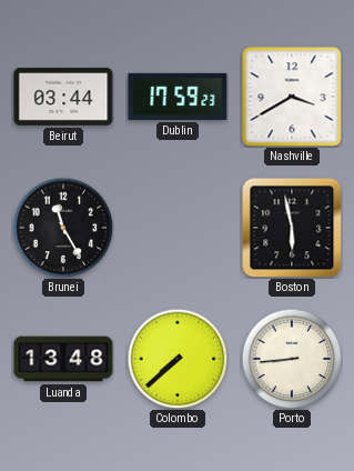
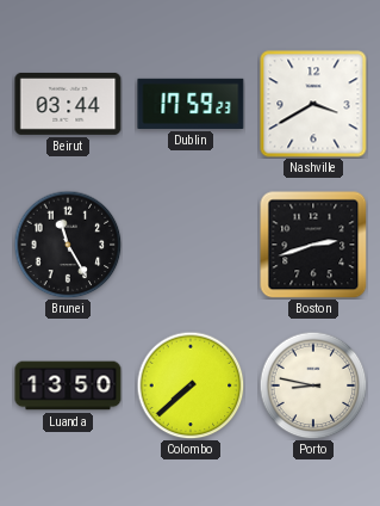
Boston: 5:58 -> 2:42 (313, 245)
Luanda: 13:48 -> 13:50 (68, 385)
Porto: 8:44 -> 8:47 (313, 385)
